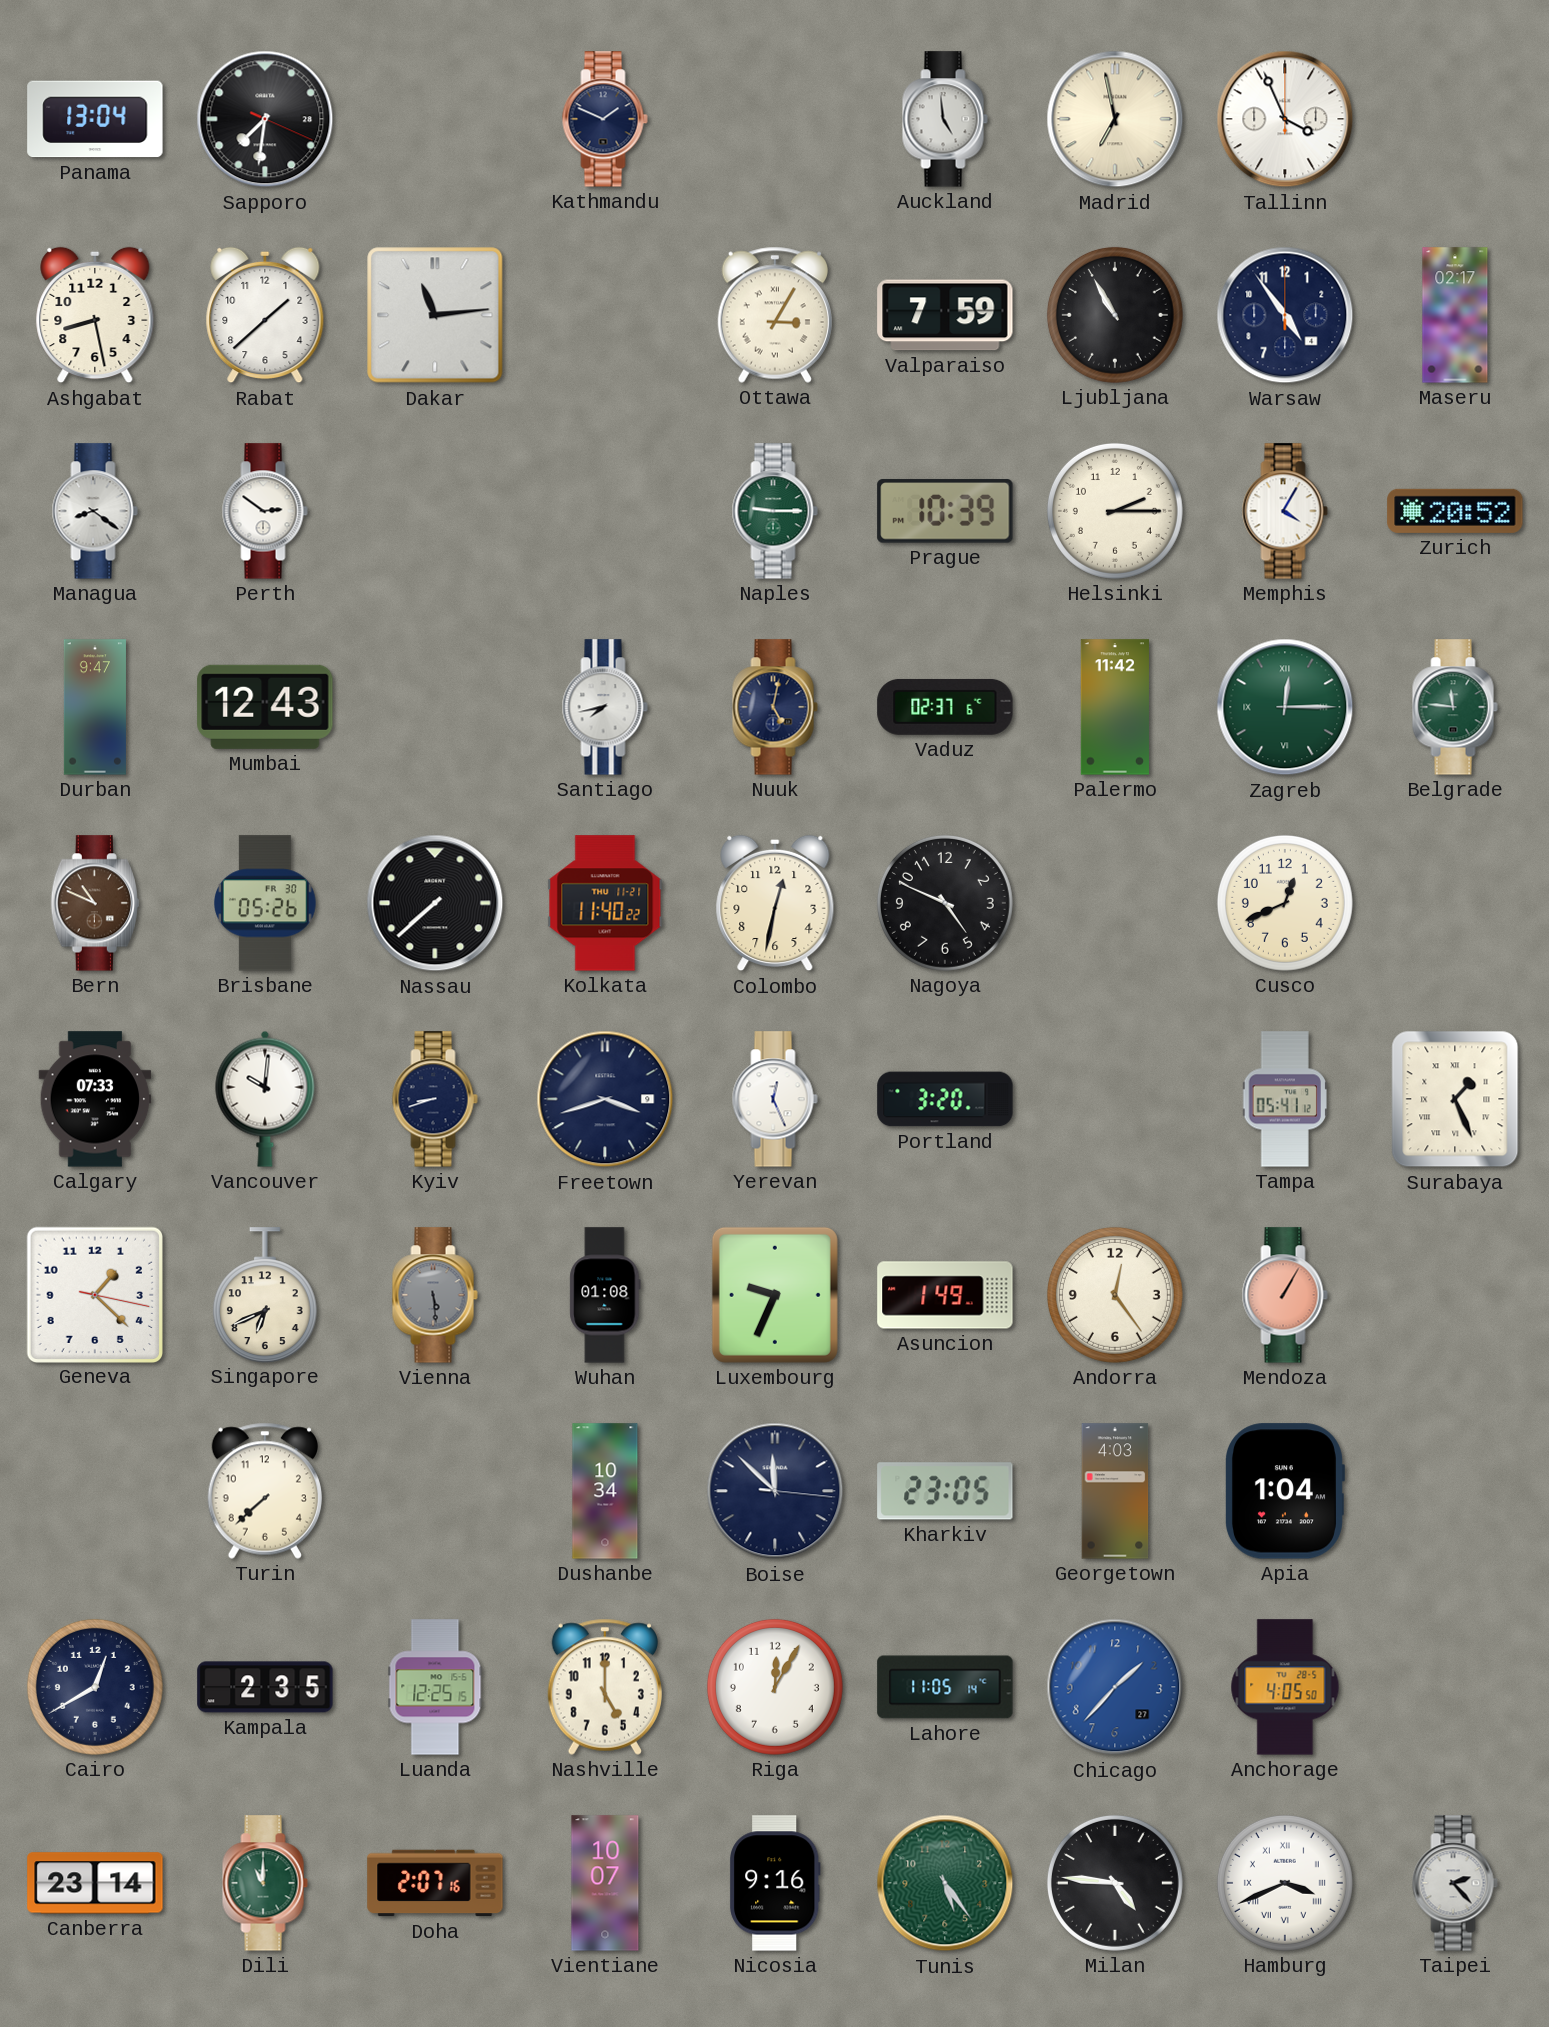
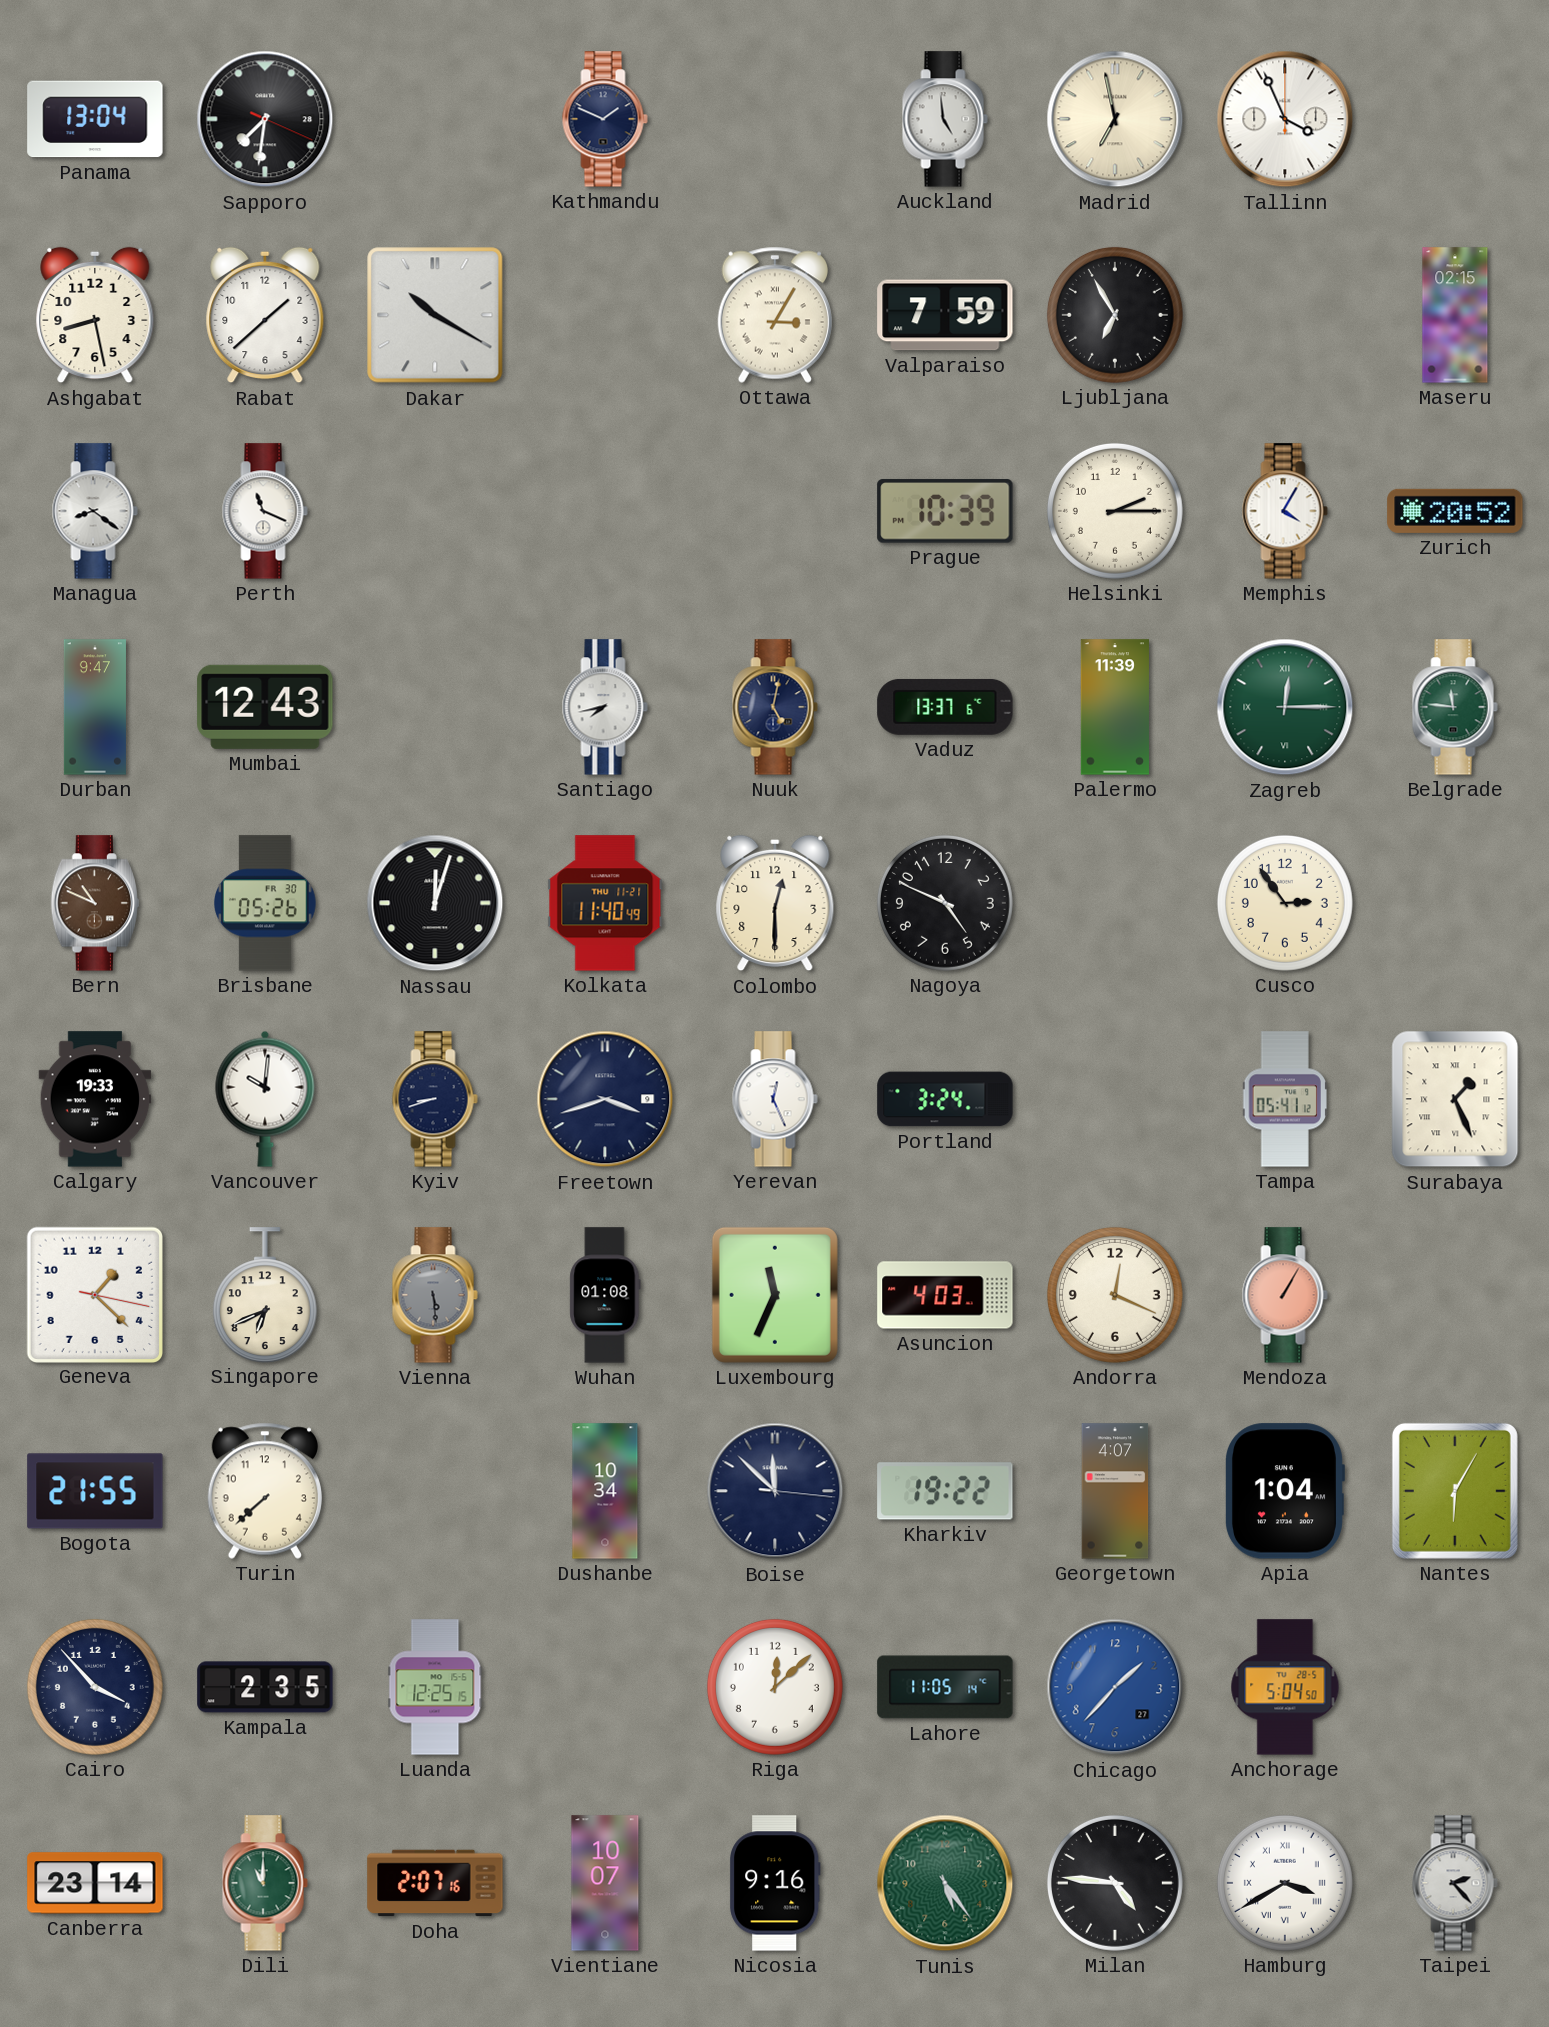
Dakar: 11:14 -> 10:20 (435, 315)
Ljubljana: 10:55 -> 6:55 (1115, 315)
Warsaw: 4:54 -> none (1285, 315)
Maseru: 02:17 -> 02:15 (1455, 315)
Perth: 2:51 -> 11:19 (265, 511)
Naples: 9:15 -> none (775, 511)
Vaduz: 02:37 -> 13:37 (945, 707)
Palermo: 11:42 -> 11:39 (1115, 707)
Nassau: 7:38 -> 12:03 (435, 903)
Kolkata: 11:40:22 -> 11:40:49 (605, 903)
Colombo: 12:32 -> 12:30 (775, 903)
Cusco: 12:41 -> 2:54 (1285, 903)
Calgary: 07:33 -> 19:33 (95, 1099)
Portland: 3:20 -> 3:24 (945, 1099)
Luxembourg: 9:34 -> 11:34 (775, 1295)
Asuncion: 1:49 -> 4:03 (945, 1295)
Andorra: 12:24 -> 12:19 (1115, 1295)
Bogota: none -> 21:55 (95, 1491)
Kharkiv: 23:05 -> 19:22 (945, 1491)
Georgetown: 4:03 -> 4:07 (1115, 1491)
Nantes: none -> 6:05 (1455, 1491)
Cairo: 12:40 -> 3:53 (95, 1687)
Nashville: 5:00 -> none (605, 1687)
Riga: 12:05 -> 12:08 (775, 1687)
Anchorage: 4:05 -> 5:04 (1285, 1687)
Hamburg: 3:41 -> 3:40 (1285, 1883)
